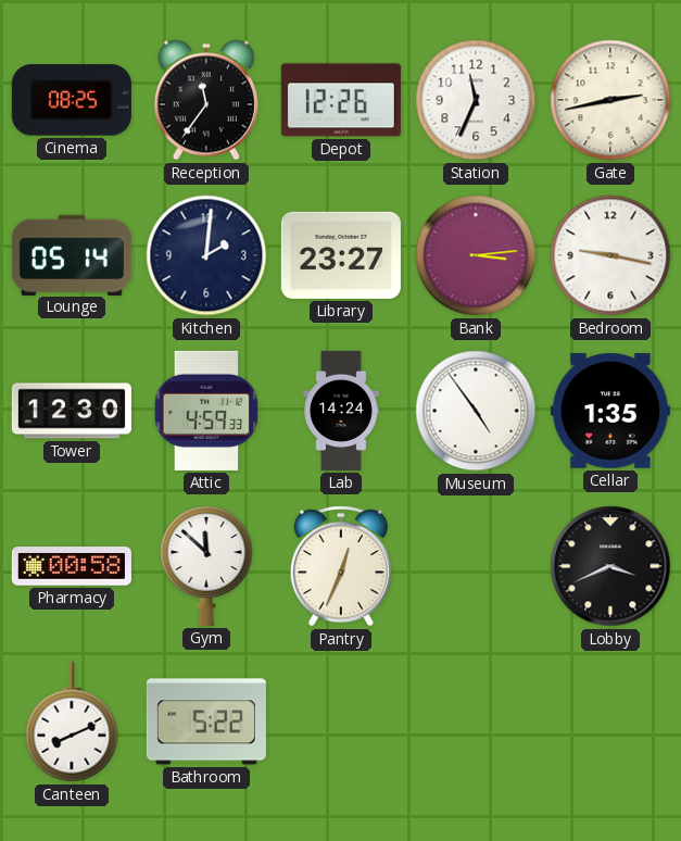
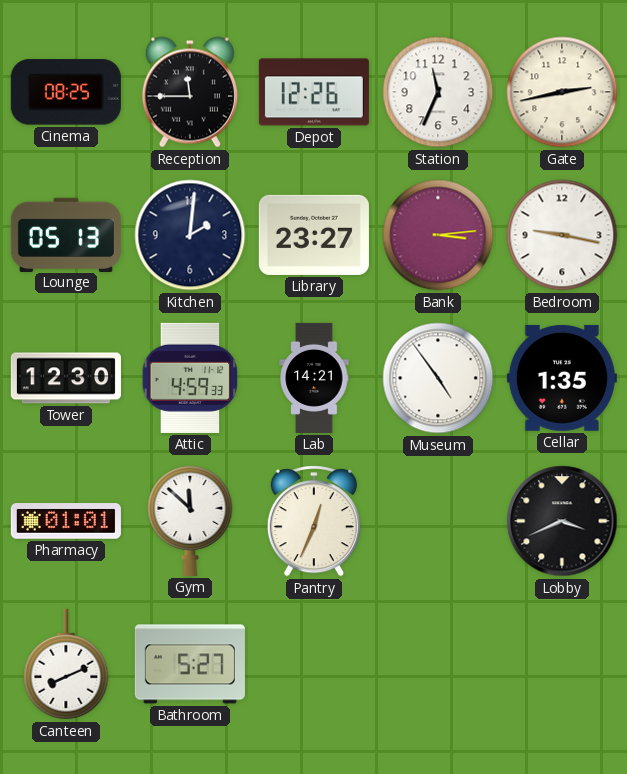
Reception: 11:36 -> 11:45 (190, 92)
Lounge: 05:14 -> 05:13 (66, 234)
Lab: 14:24 -> 14:21 (314, 378)
Pharmacy: 00:58 -> 01:01 (66, 521)
Bathroom: 5:22 -> 5:27 (190, 664)
